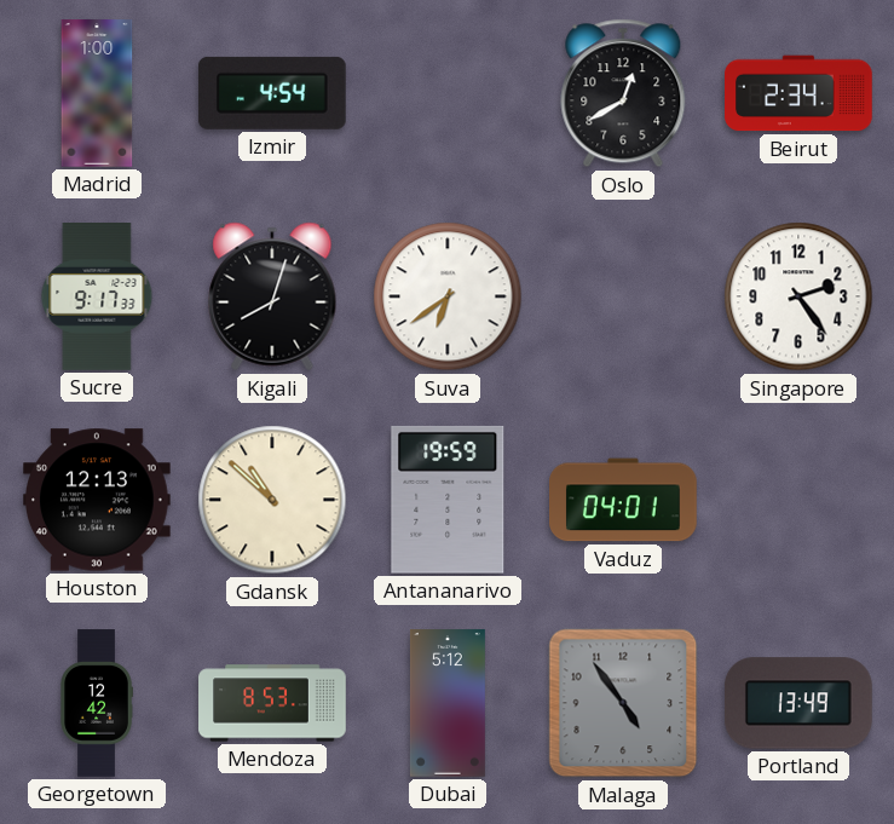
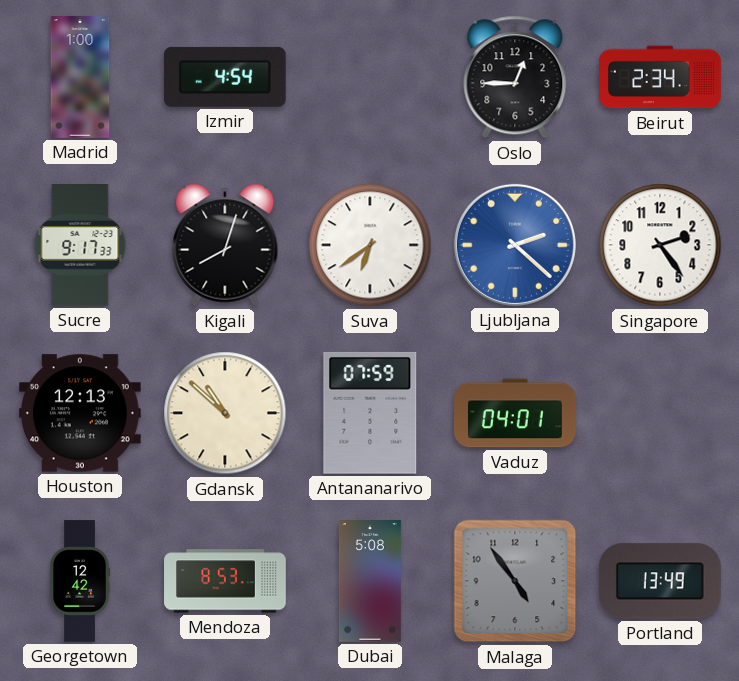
Oslo: 12:40 -> 12:45 (515, 77)
Ljubljana: none -> 2:22 (515, 245)
Antananarivo: 19:59 -> 07:59 (370, 413)
Dubai: 5:12 -> 5:08 (370, 581)
